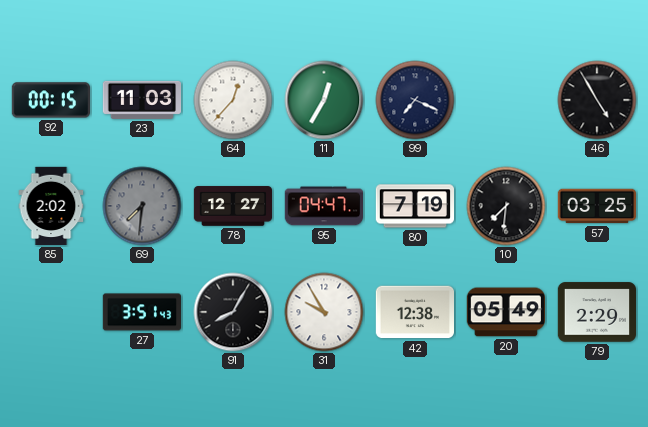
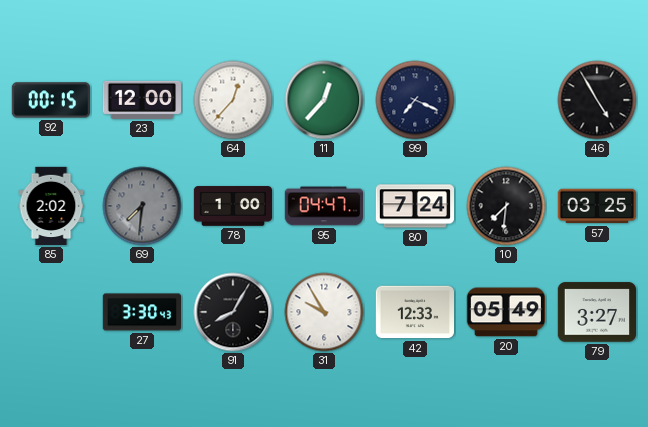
23: 11:03 -> 12:00 (141, 100)
11: 12:35 -> 12:37 (324, 100)
78: 12:27 -> 1:00 (233, 206)
80: 7:19 -> 7:24 (414, 206)
27: 3:51 -> 3:30 (141, 312)
42: 12:38 -> 12:33 (414, 312)
79: 2:29 -> 3:27 (596, 312)
